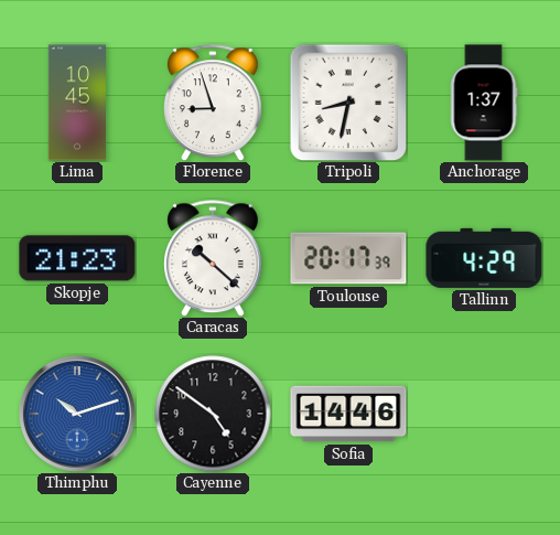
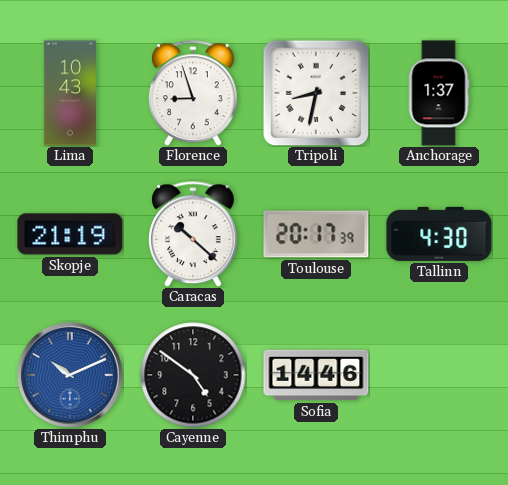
Lima: 10:45 -> 10:43 (70, 93)
Skopje: 21:23 -> 21:19 (70, 234)
Tallinn: 4:29 -> 4:30 (439, 234)
Thimphu: 10:12 -> 10:11 (70, 375)
